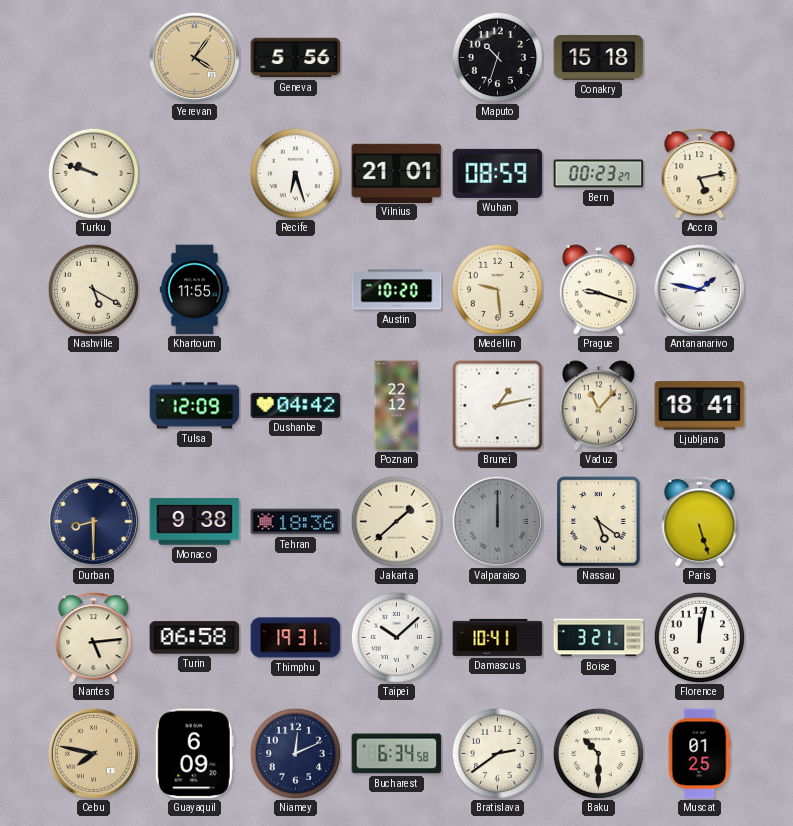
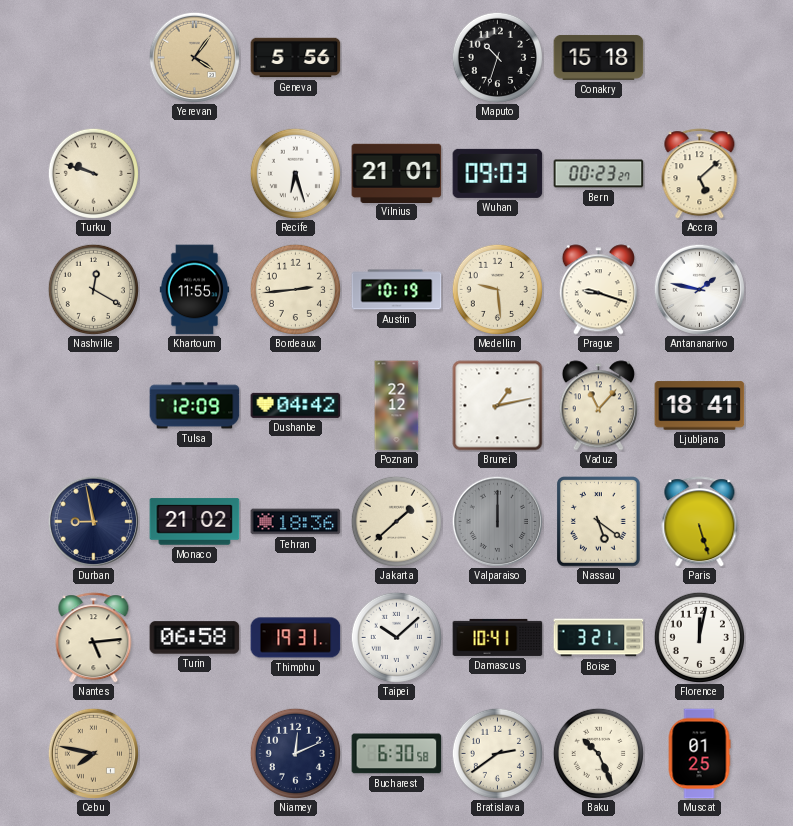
Wuhan: 08:59 -> 09:03 (498, 173)
Accra: 5:13 -> 5:08 (700, 174)
Nashville: 5:20 -> 12:20 (93, 289)
Bordeaux: none -> 2:44 (295, 289)
Austin: 10:20 -> 10:19 (397, 290)
Durban: 8:30 -> 8:58 (93, 521)
Monaco: 9:38 -> 21:02 (195, 522)
Guayaquil: 6:09 -> none (194, 754)
Bucharest: 6:34 -> 6:30 (397, 754)
Baku: 10:30 -> 10:26 (598, 753)
